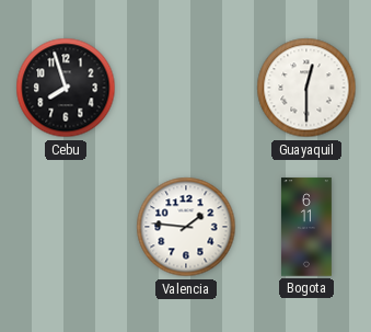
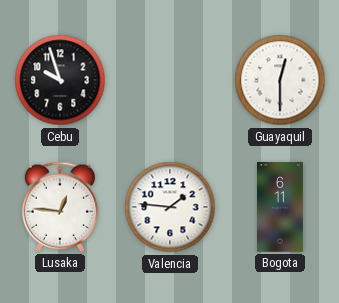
Cebu: 7:57 -> 9:57 (60, 80)
Lusaka: none -> 12:46 (60, 207)
